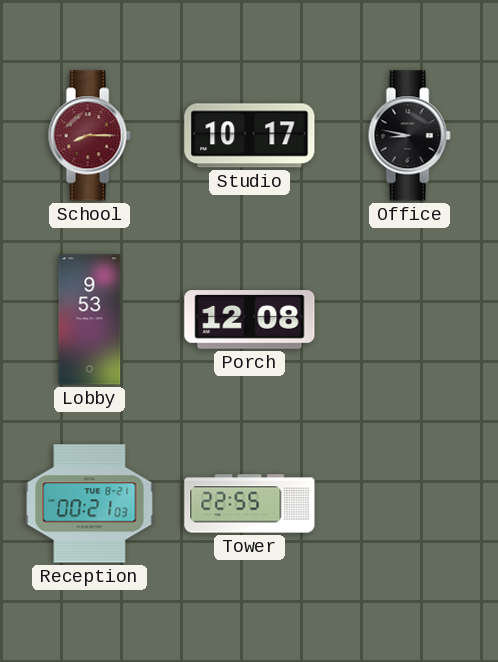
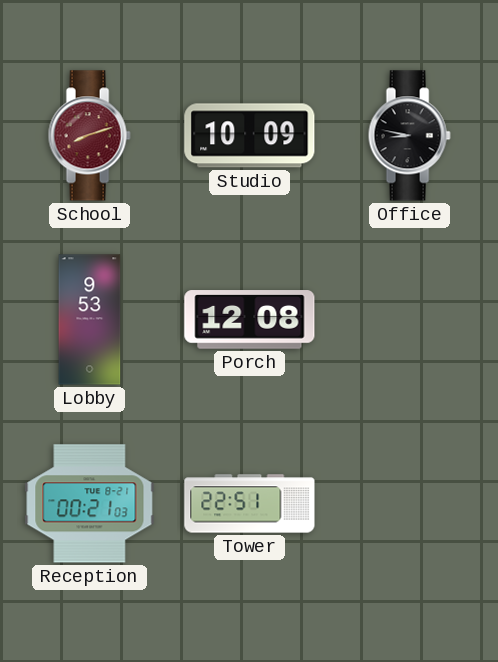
School: 8:15 -> 8:12 (89, 136)
Studio: 10:17 -> 10:09 (250, 136)
Tower: 22:55 -> 22:51 (250, 504)
